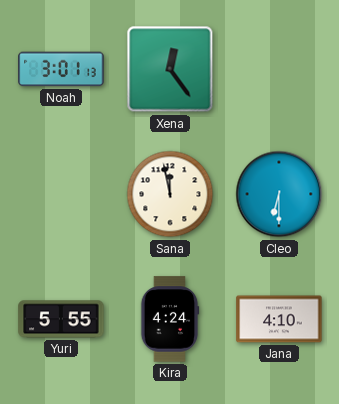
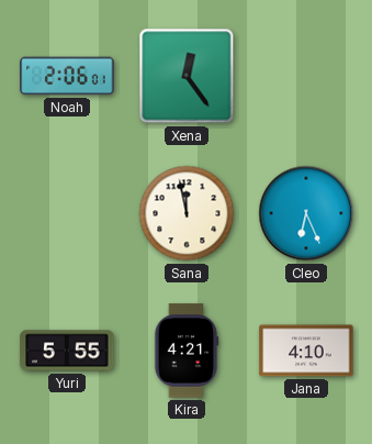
Noah: 3:01 -> 2:06 (67, 76)
Cleo: 6:30 -> 6:26 (306, 213)
Kira: 4:24 -> 4:21 (187, 351)
